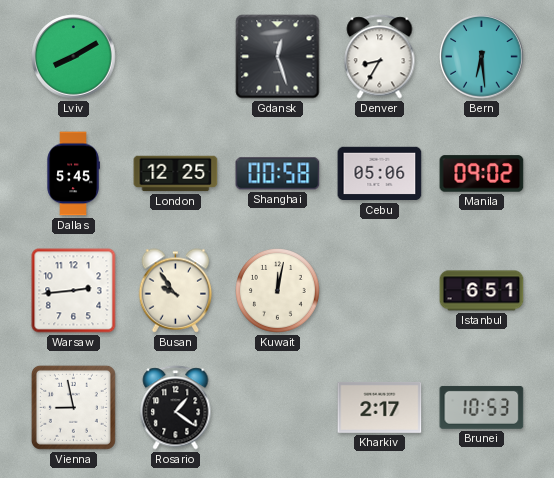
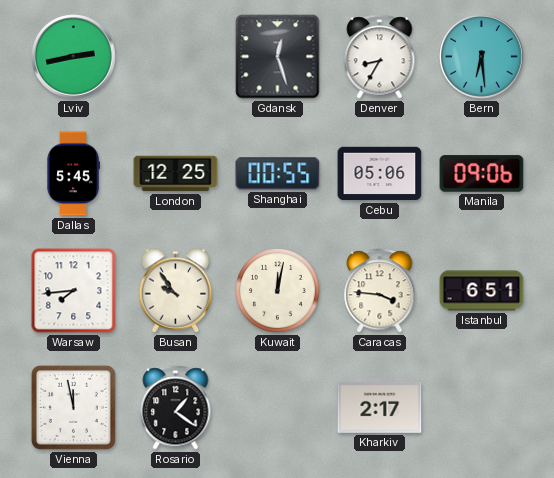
Lviv: 8:10 -> 2:43 (74, 57)
Shanghai: 00:58 -> 00:55 (278, 174)
Manila: 09:02 -> 09:06 (482, 174)
Warsaw: 2:44 -> 7:44 (74, 291)
Caracas: none -> 3:46 (380, 291)
Vienna: 8:58 -> 11:58 (73, 407)
Brunei: 10:53 -> none (482, 407)
